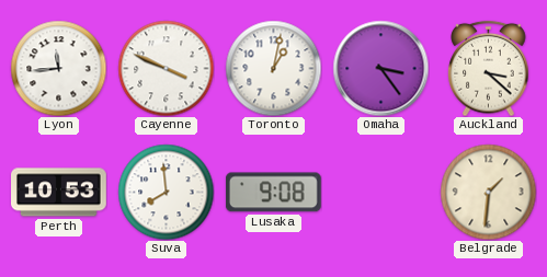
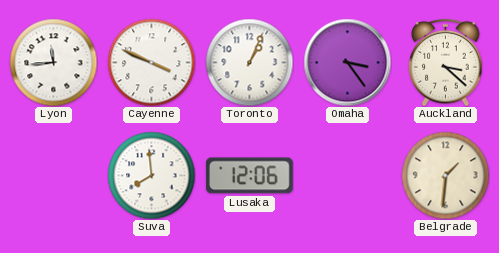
Toronto: 1:02 -> 1:04 (249, 62)
Perth: 10:53 -> none (59, 193)
Lusaka: 9:08 -> 12:06 (249, 176)
